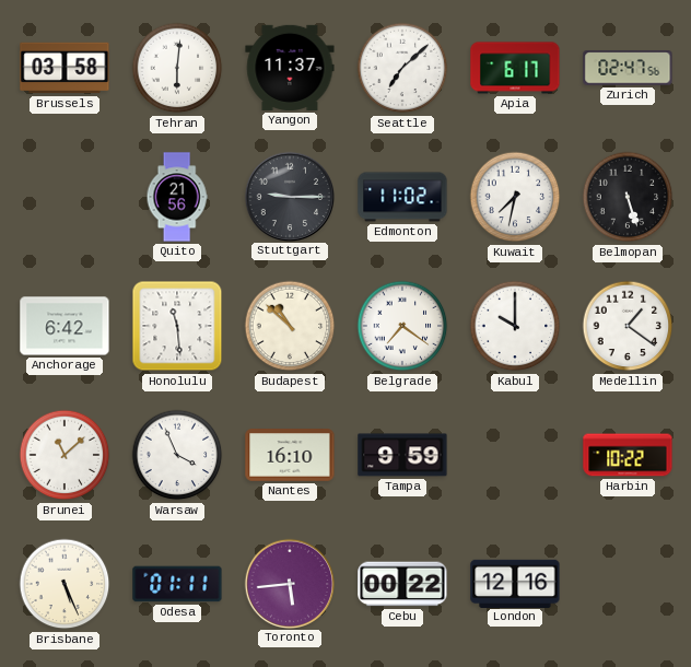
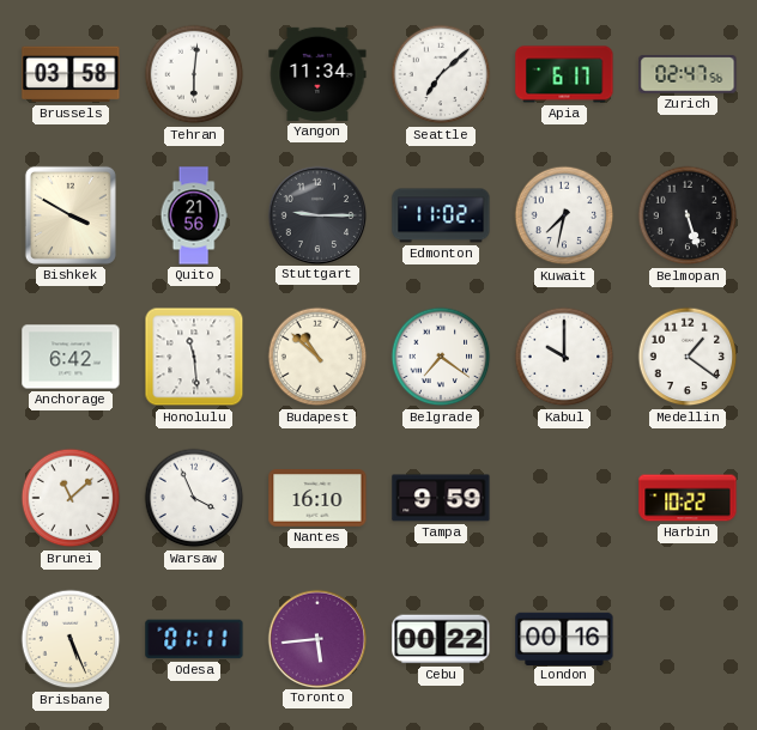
Yangon: 11:37 -> 11:34 (317, 74)
Bishkek: none -> 3:50 (71, 215)
London: 12:16 -> 00:16 (564, 638)
